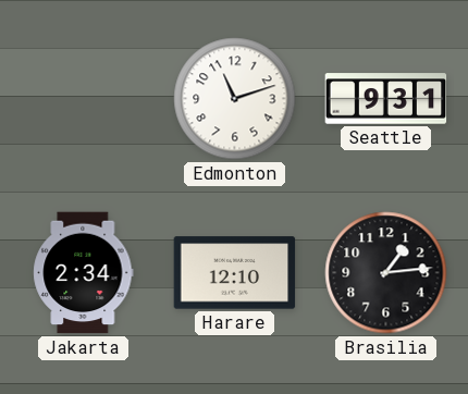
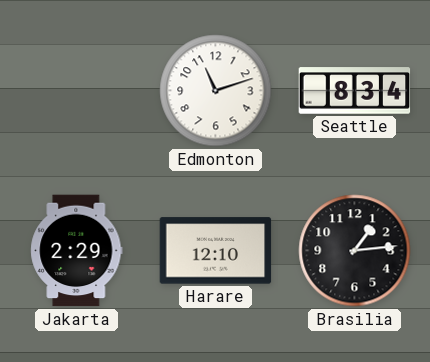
Seattle: 9:31 -> 8:34 (355, 91)
Jakarta: 2:34 -> 2:29 (77, 251)
